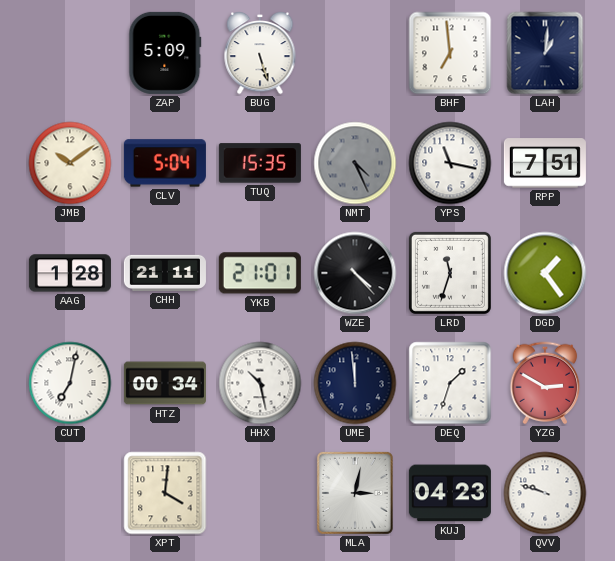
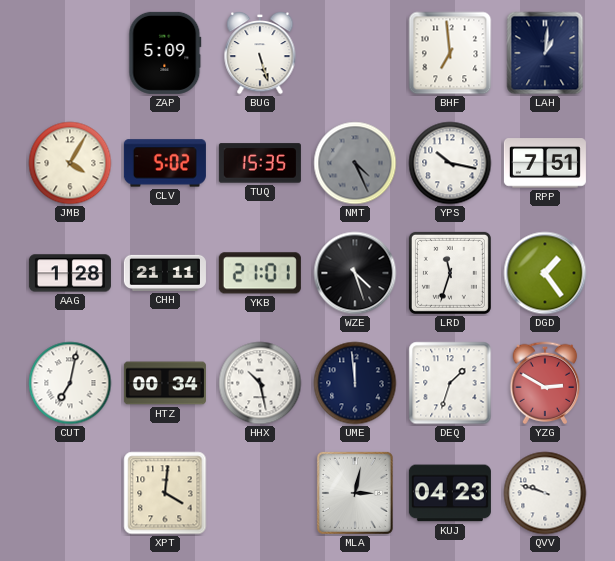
JMB: 10:09 -> 4:05 (70, 163)
CLV: 5:04 -> 5:02 (165, 163)
YPS: 11:17 -> 10:17 (450, 163)
WZE: 4:23 -> 4:27 (355, 273)
